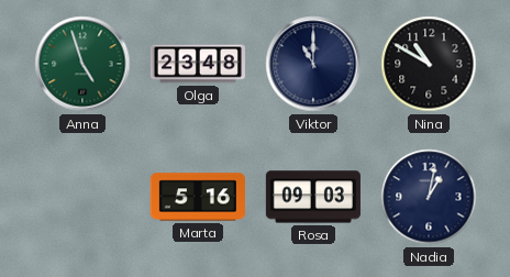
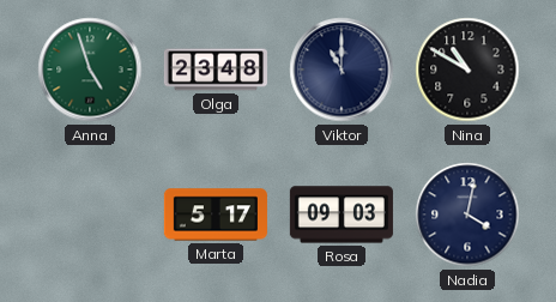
Marta: 5:16 -> 5:17 (216, 215)
Nadia: 1:02 -> 4:02 (467, 215)
